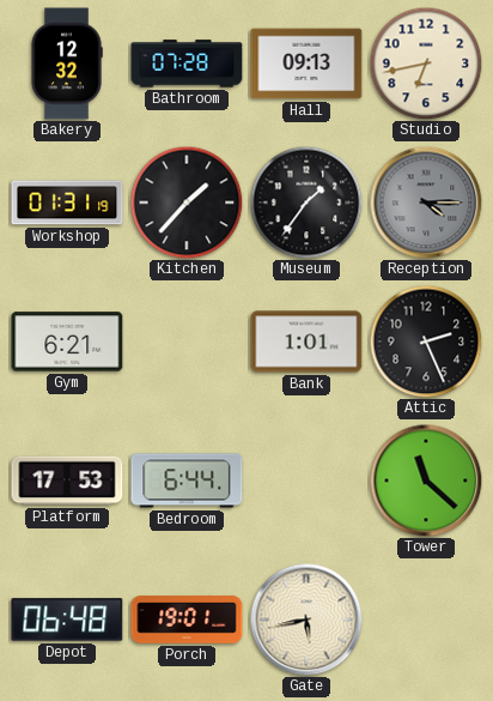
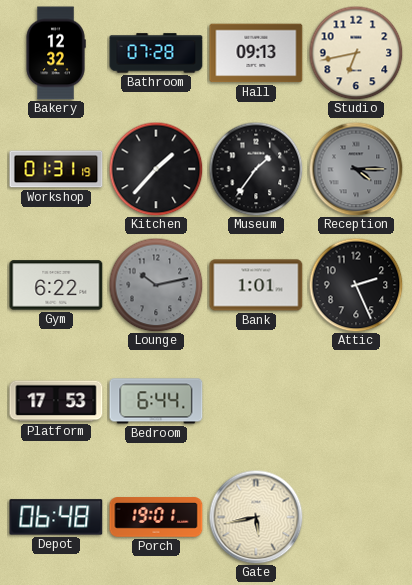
Gym: 6:21 -> 6:22 (56, 285)
Lounge: none -> 10:13 (156, 285)
Tower: 11:22 -> none (426, 481)
